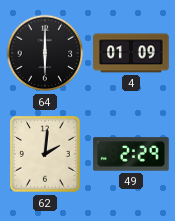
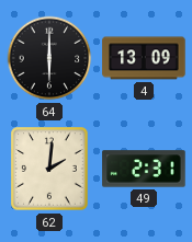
4: 01:09 -> 13:09 (144, 58)
49: 2:29 -> 2:31 (144, 169)
